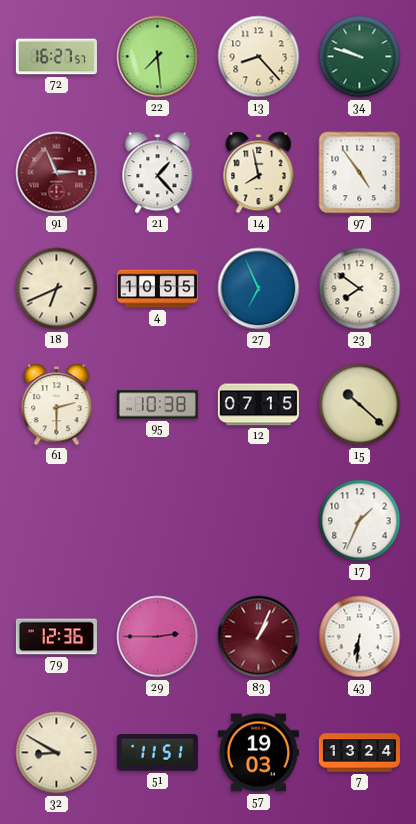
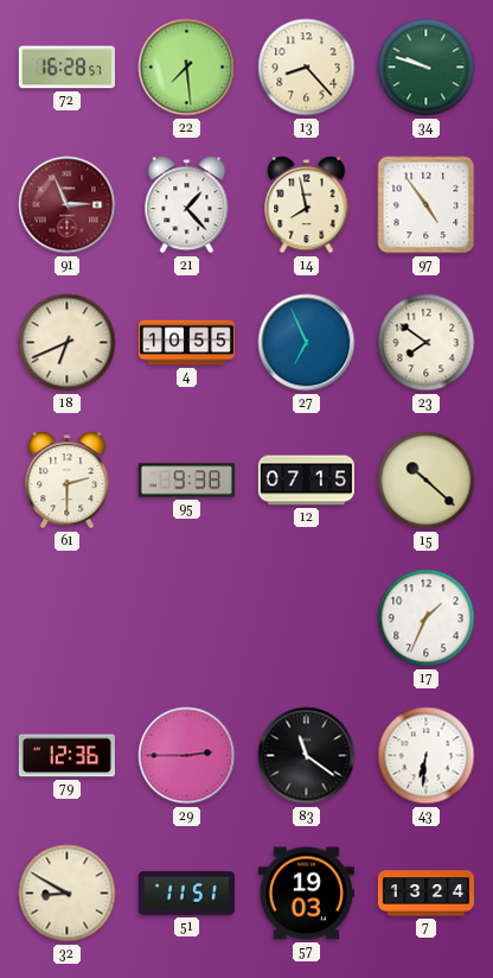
72: 16:27 -> 16:28 (66, 68)
95: 10:38 -> 9:38 (186, 481)
83: 1:04 -> 11:21 (307, 756)
83 dial: burgundy -> black (307, 756)
